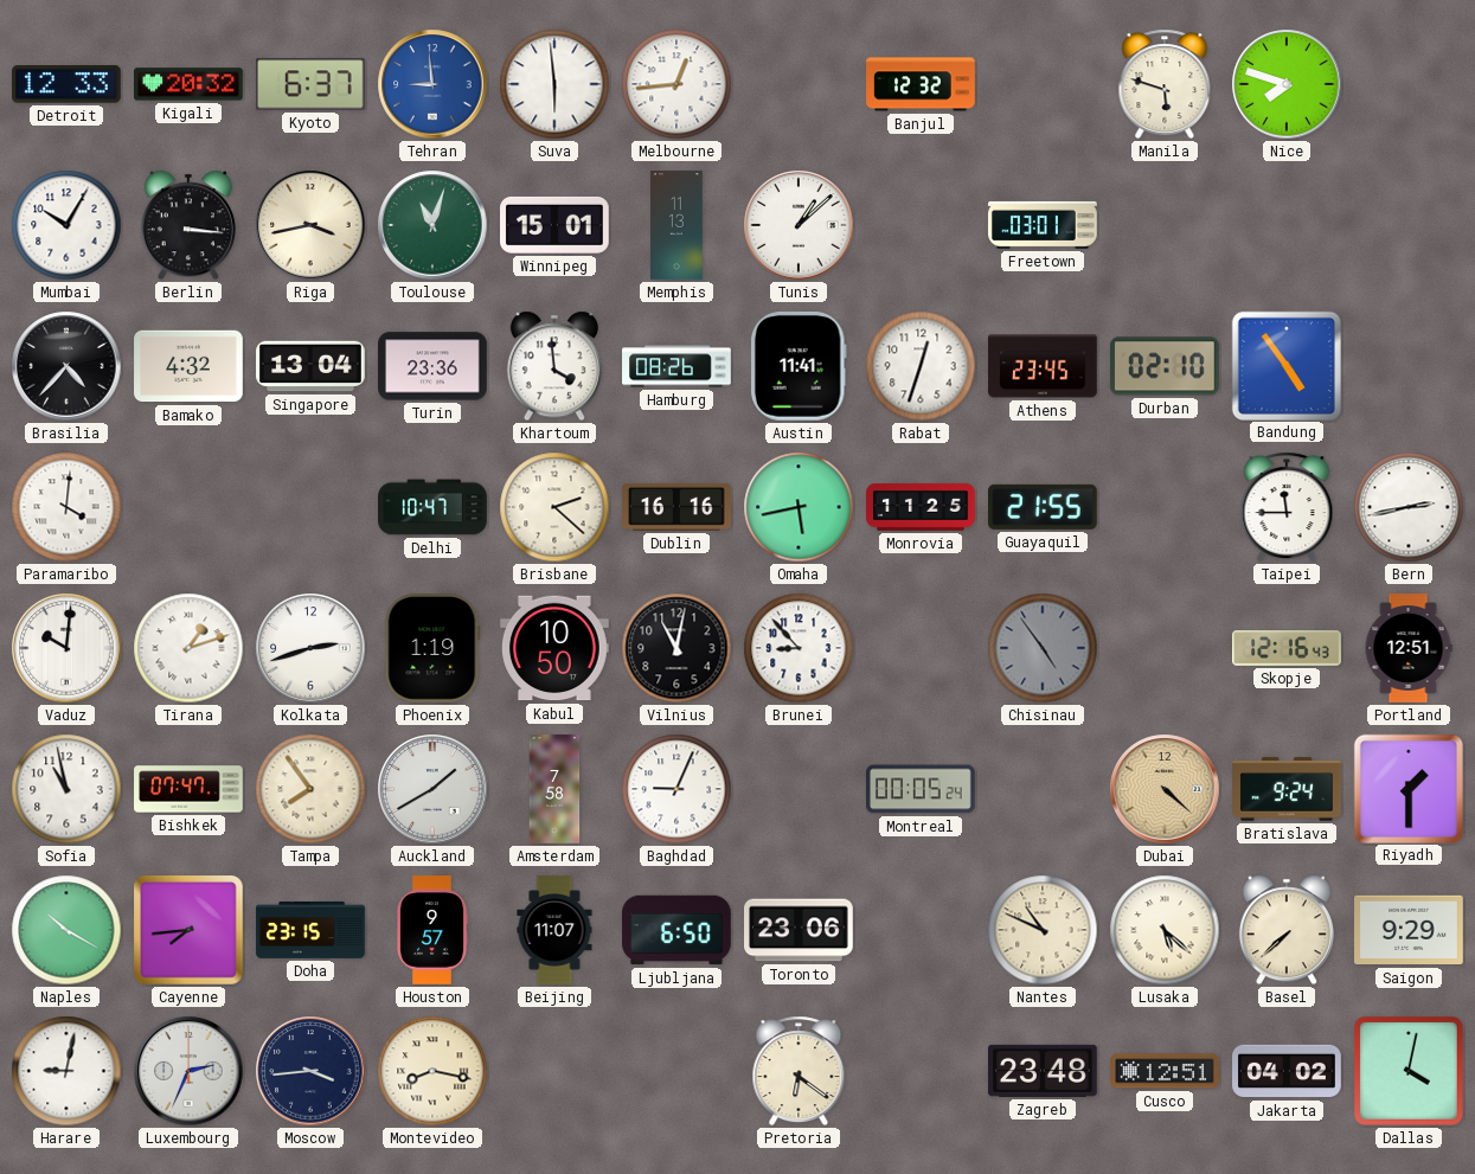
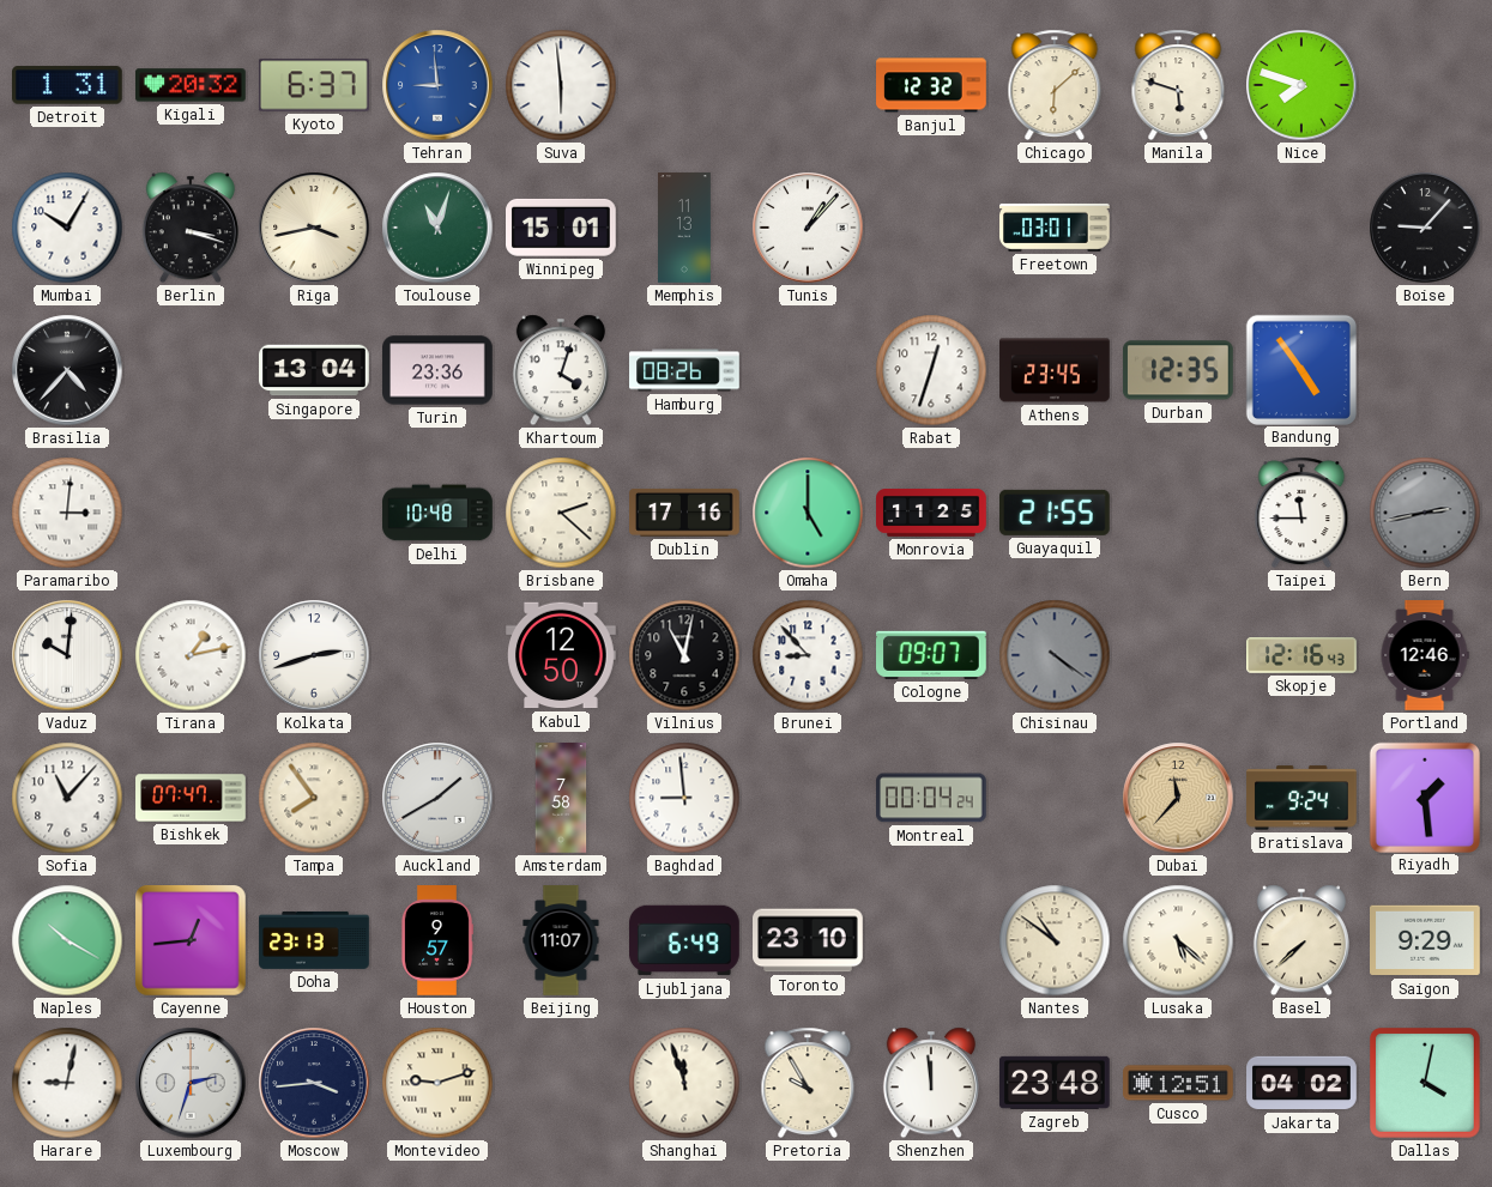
Detroit: 12:33 -> 1:31 (68, 85)
Melbourne: 12:44 -> none (676, 84)
Chicago: none -> 6:08 (1055, 85)
Berlin: 3:16 -> 3:18 (191, 228)
Tunis: 1:08 -> 1:07 (808, 228)
Boise: none -> 9:07 (1425, 228)
Bamako: 4:32 -> none (188, 366)
Khartoum: 3:59 -> 4:03 (561, 370)
Austin: 11:41 -> none (799, 367)
Durban: 02:10 -> 12:35 (1178, 370)
Paramaribo: 4:01 -> 3:01 (67, 513)
Delhi: 10:47 -> 10:48 (437, 513)
Dublin: 16:16 -> 17:16 (684, 513)
Omaha: 5:43 -> 5:00 (808, 513)
Bern dial: white -> grey (1425, 513)
Tirana: 1:12 -> 1:13 (191, 655)
Phoenix: 1:19 -> none (432, 649)
Kabul: 10:50 -> 12:50 (562, 655)
Cologne: none -> 09:07 (932, 655)
Chisinau: 4:54 -> 4:21 (1055, 655)
Portland: 12:51 -> 12:46 (1425, 655)
Sofia: 10:58 -> 11:07 (67, 798)
Baghdad: 9:04 -> 8:59 (684, 798)
Montreal: 00:05 -> 00:04 (932, 798)
Dubai: 4:22 -> 11:37 (1178, 798)
Riyadh: 1:30 -> 1:29 (1424, 797)
Cayenne: 7:44 -> 12:44 (192, 941)
Doha: 23:15 -> 23:13 (314, 940)
Ljubljana: 6:50 -> 6:49 (684, 940)
Toronto: 23:06 -> 23:10 (809, 940)
Nantes: 10:49 -> 10:51 (1055, 940)
Luxembourg: 2:34 -> 2:33 (191, 1083)
Montevideo: 8:17 -> 9:12 (437, 1083)
Shanghai: none -> 11:57 (684, 1083)
Pretoria: 6:21 -> 9:55 (808, 1083)
Shenzhen: none -> 11:59 (931, 1083)
